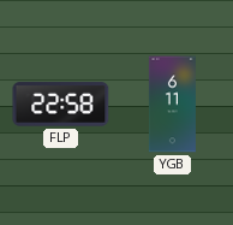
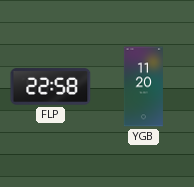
YGB: 6:11 -> 11:20 (143, 87)
